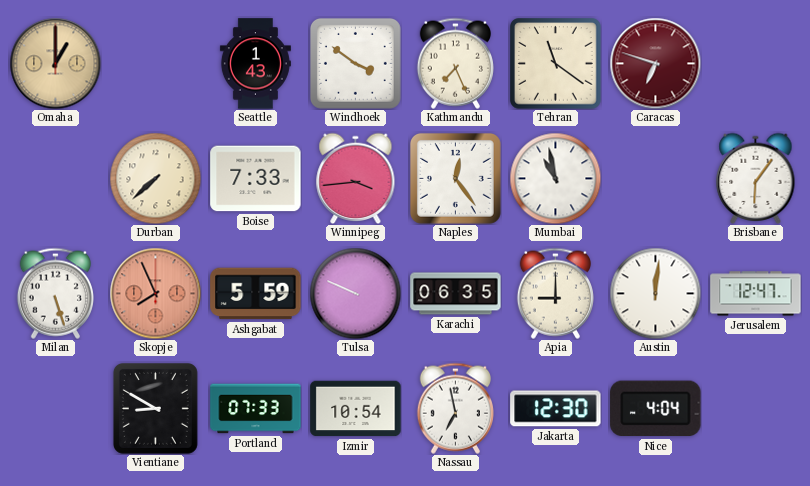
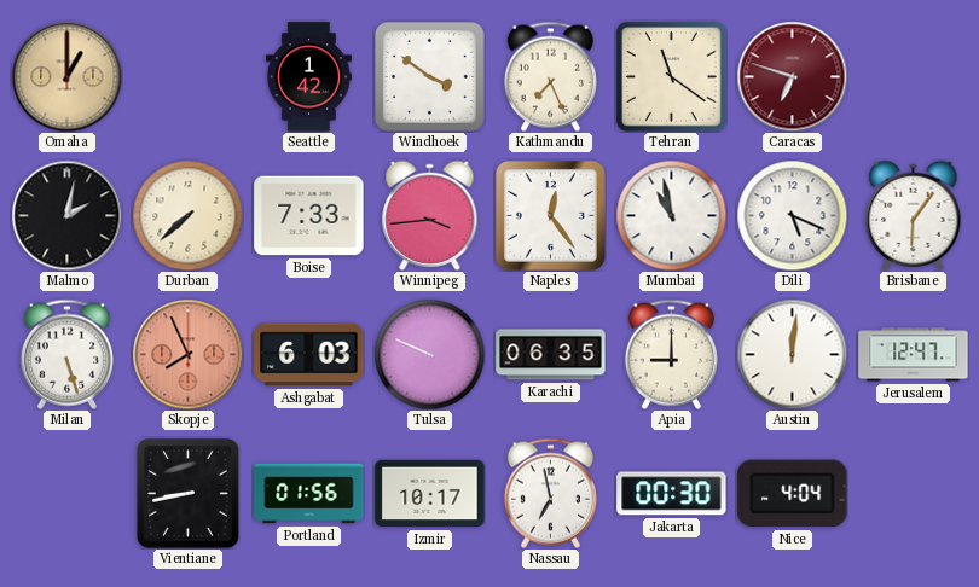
Seattle: 1:43 -> 1:42 (308, 77)
Malmo: none -> 2:02 (66, 215)
Dili: none -> 5:19 (792, 215)
Ashgabat: 5:59 -> 6:03 (309, 355)
Vientiane: 8:50 -> 8:43 (187, 493)
Portland: 07:33 -> 01:56 (309, 494)
Izmir: 10:54 -> 10:17 (430, 494)
Jakarta: 12:30 -> 00:30 (672, 494)
